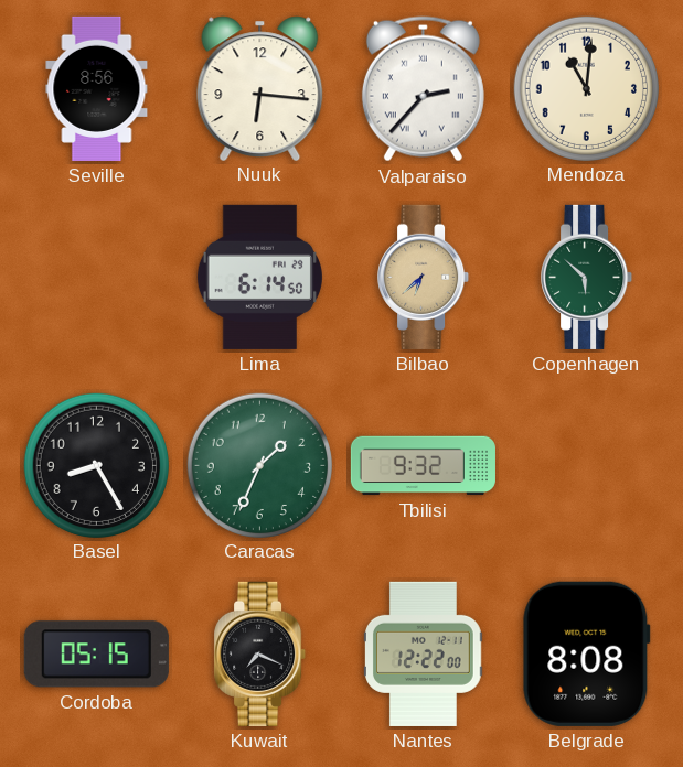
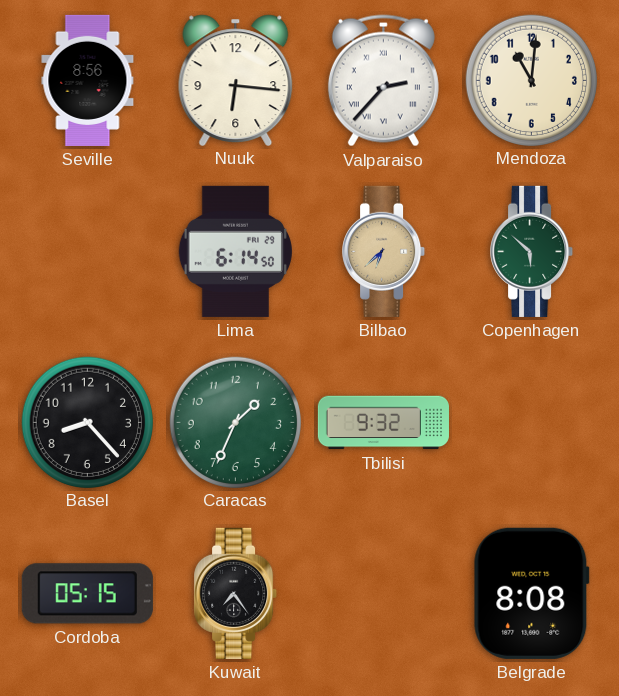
Basel: 8:25 -> 8:23 (87, 422)
Kuwait: 7:19 -> 7:24 (236, 593)
Nantes: 12:22 -> none (424, 653)
